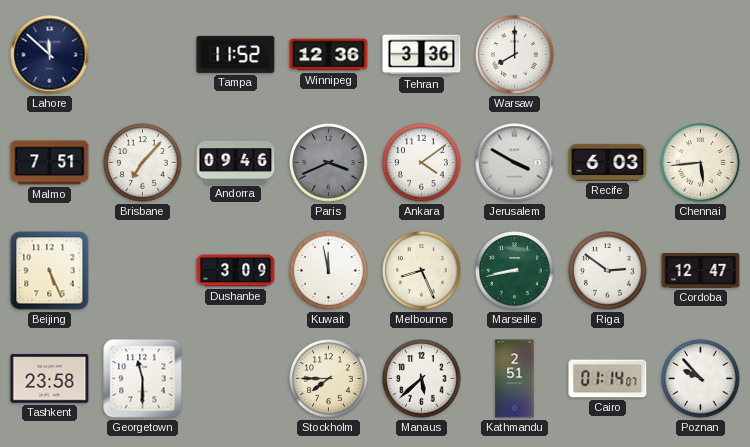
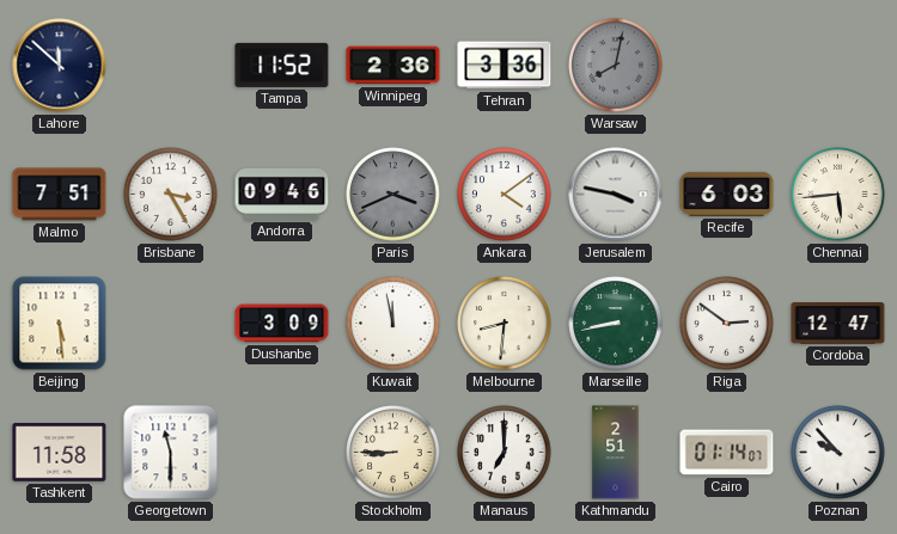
Winnipeg: 12:36 -> 2:36 (393, 66)
Warsaw: 8:00 -> 8:02 (616, 66)
Warsaw dial: white -> grey (616, 66)
Brisbane: 7:07 -> 3:25 (171, 195)
Jerusalem: 3:50 -> 3:47 (616, 195)
Beijing: 5:26 -> 5:29 (60, 324)
Melbourne: 8:26 -> 8:31 (505, 324)
Tashkent: 23:58 -> 11:58 (60, 453)
Stockholm: 7:45 -> 8:45 (393, 453)
Manaus: 5:38 -> 7:00 (505, 453)
